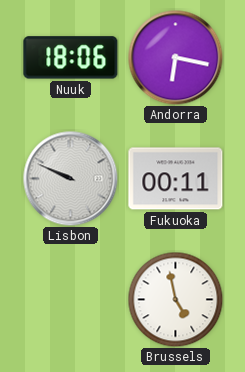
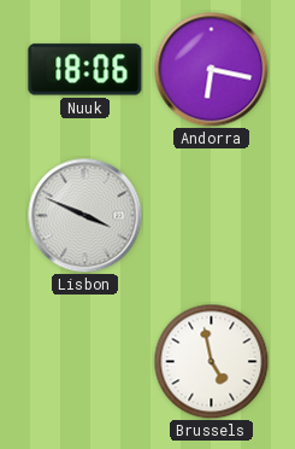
Lisbon: 9:49 -> 3:49 (84, 215)
Fukuoka: 00:11 -> none (176, 179)
